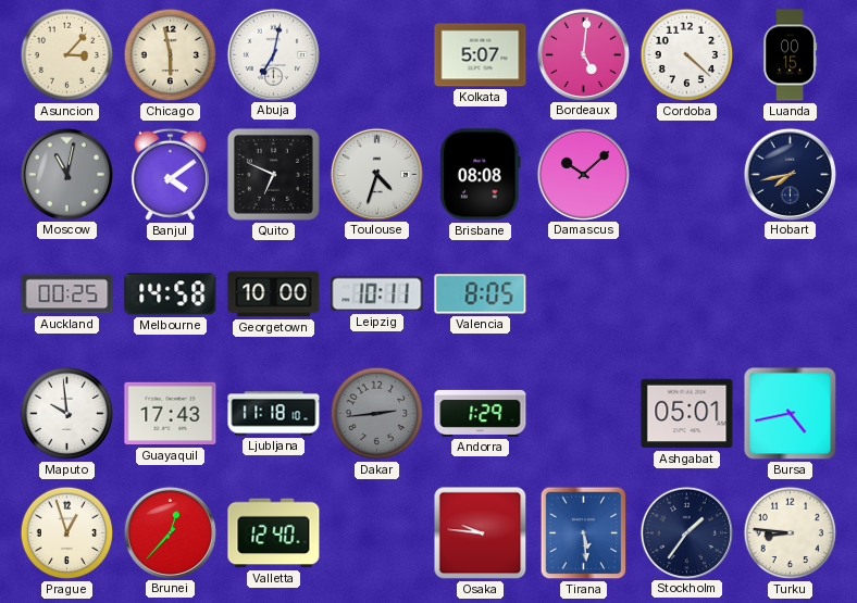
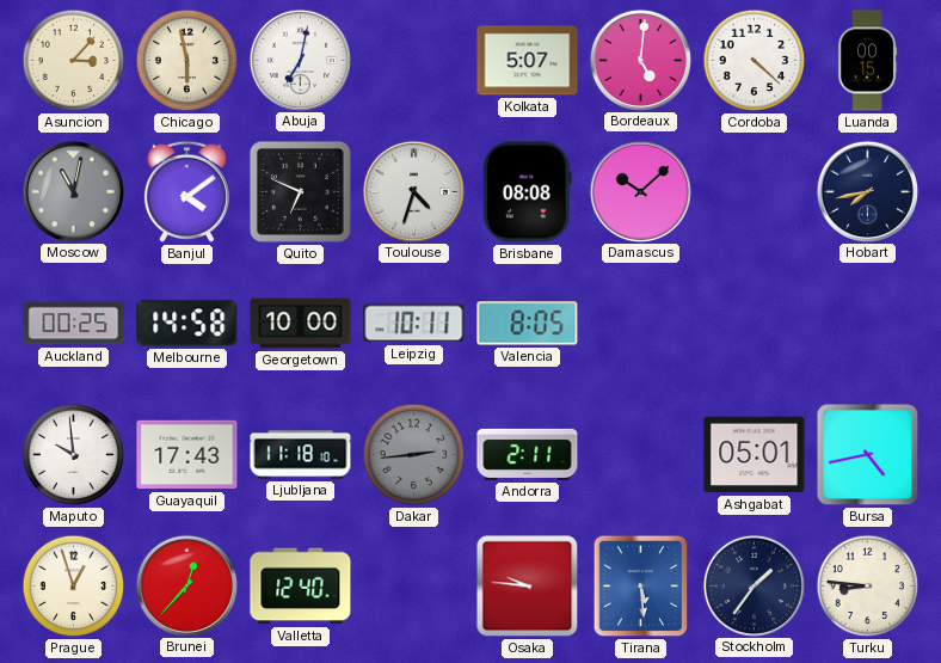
Andorra: 1:29 -> 2:11 (528, 454)
